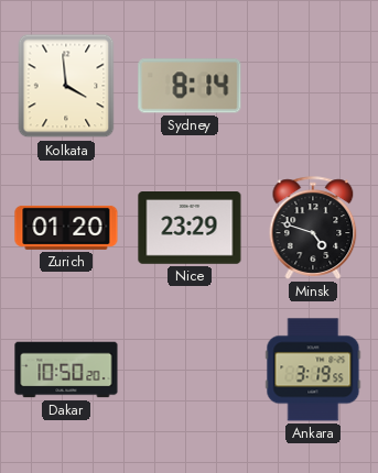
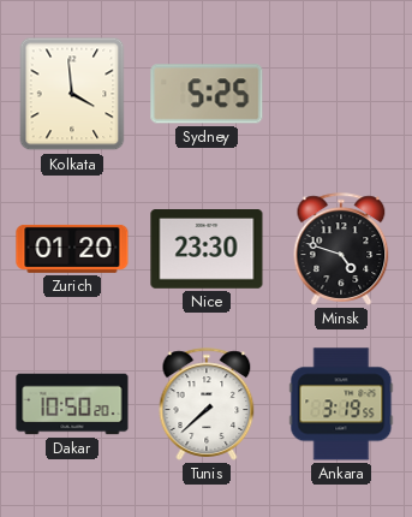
Sydney: 8:14 -> 5:25 (207, 94)
Nice: 23:29 -> 23:30 (207, 250)
Tunis: none -> 7:38 (207, 404)
